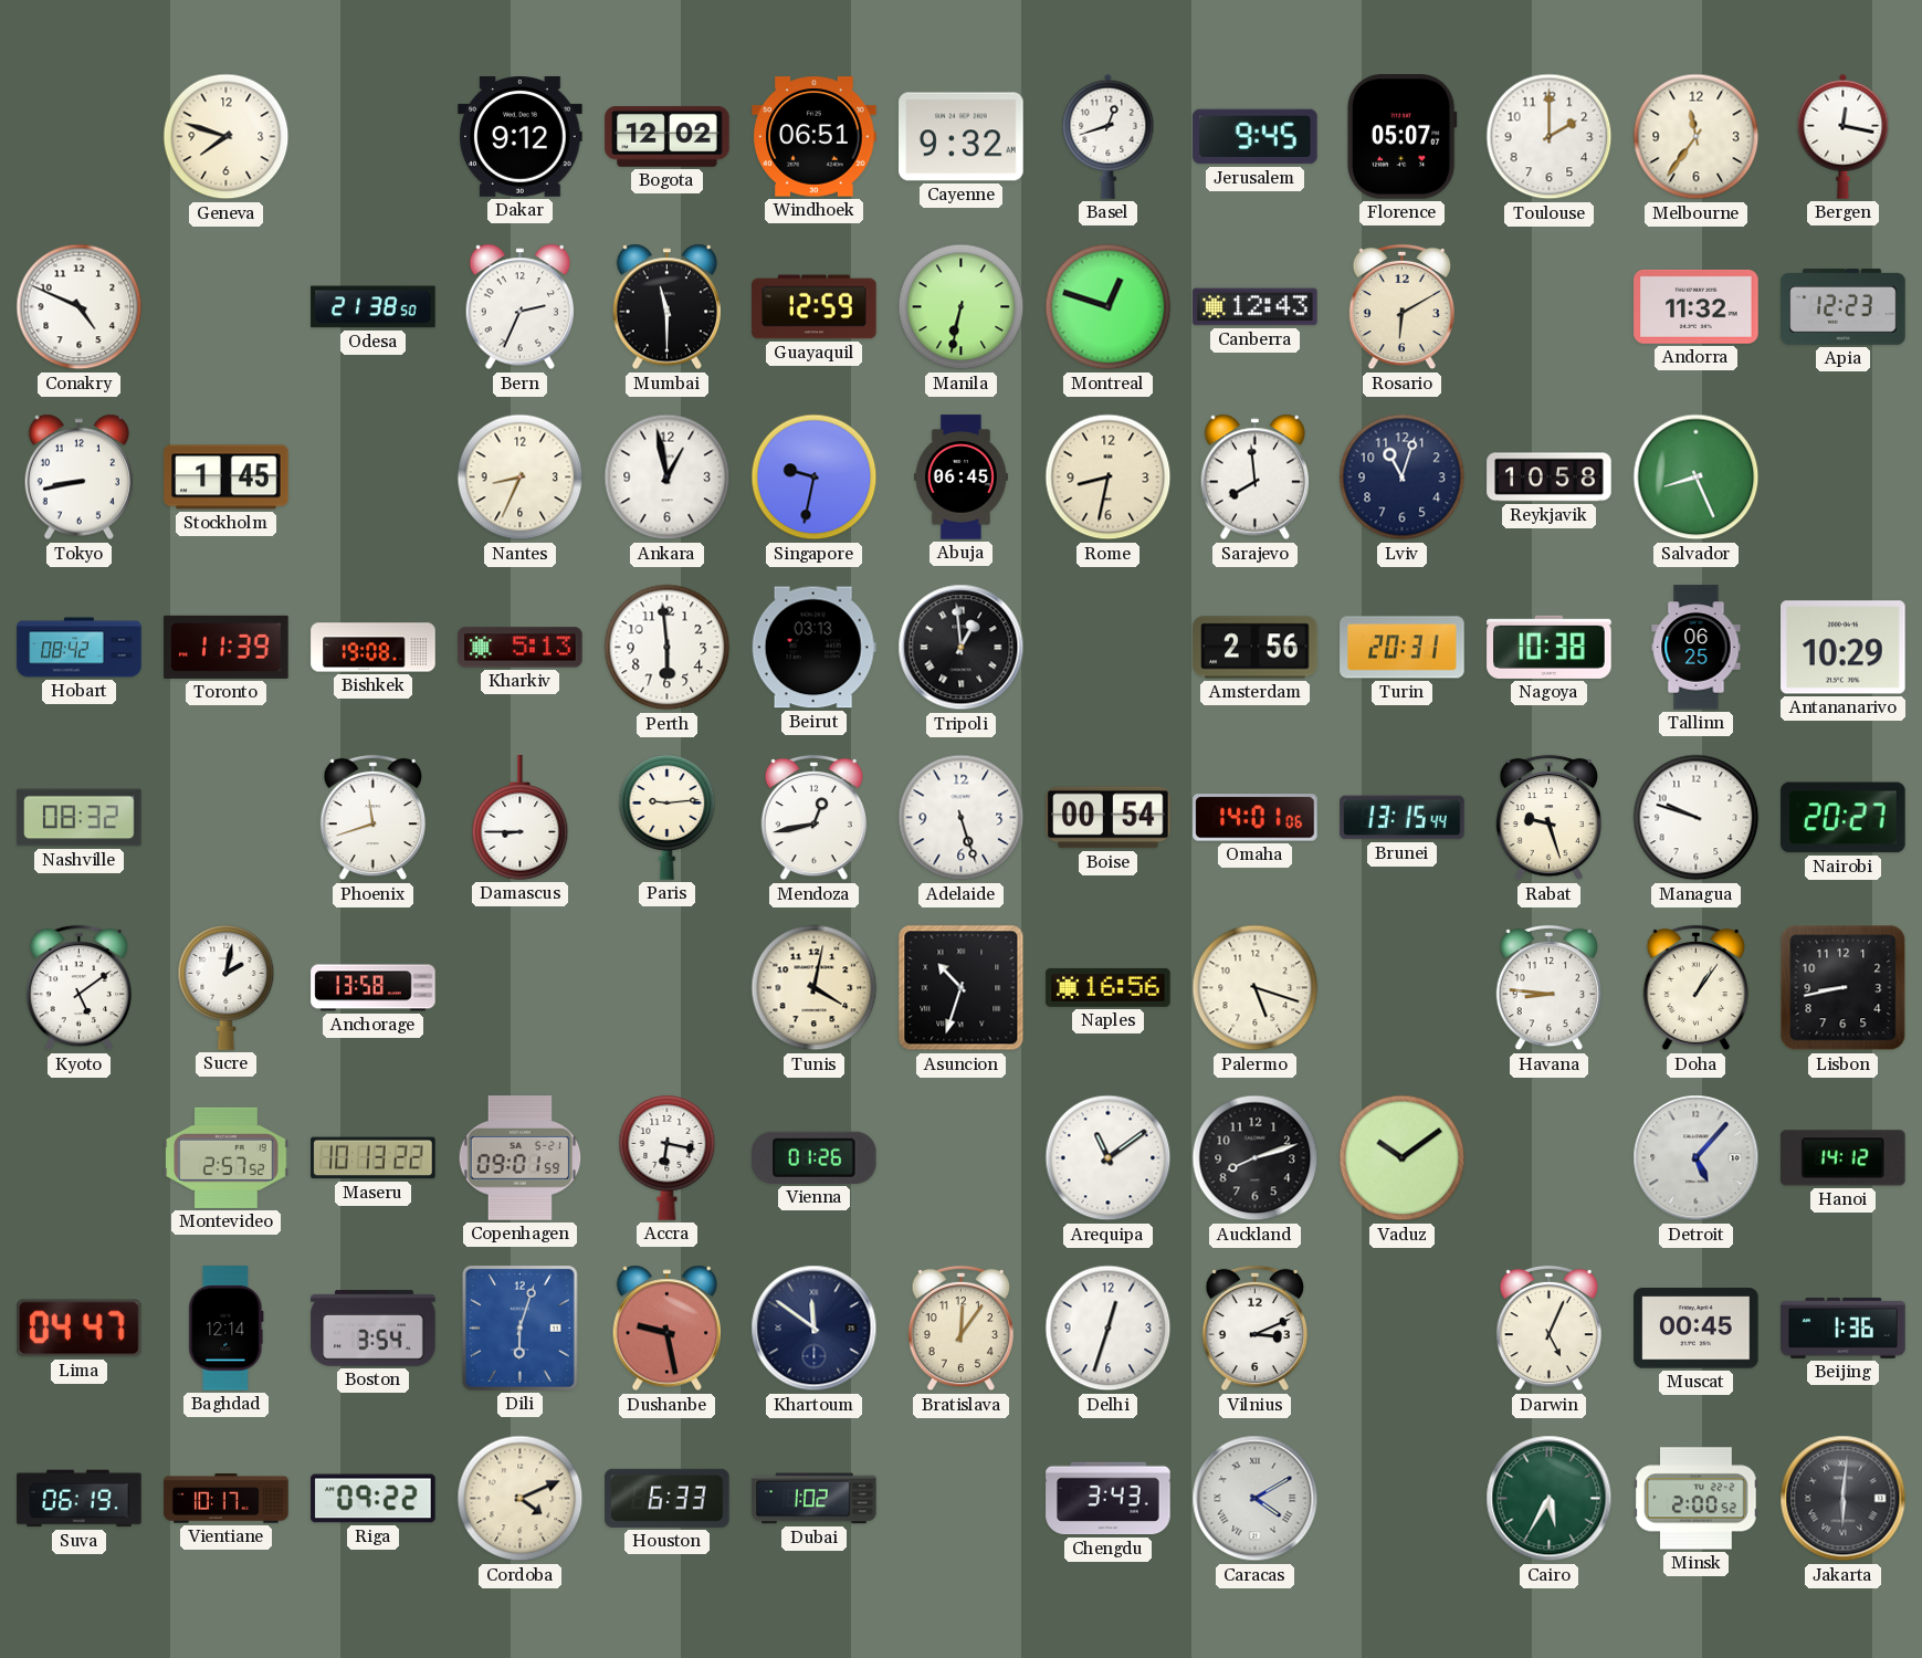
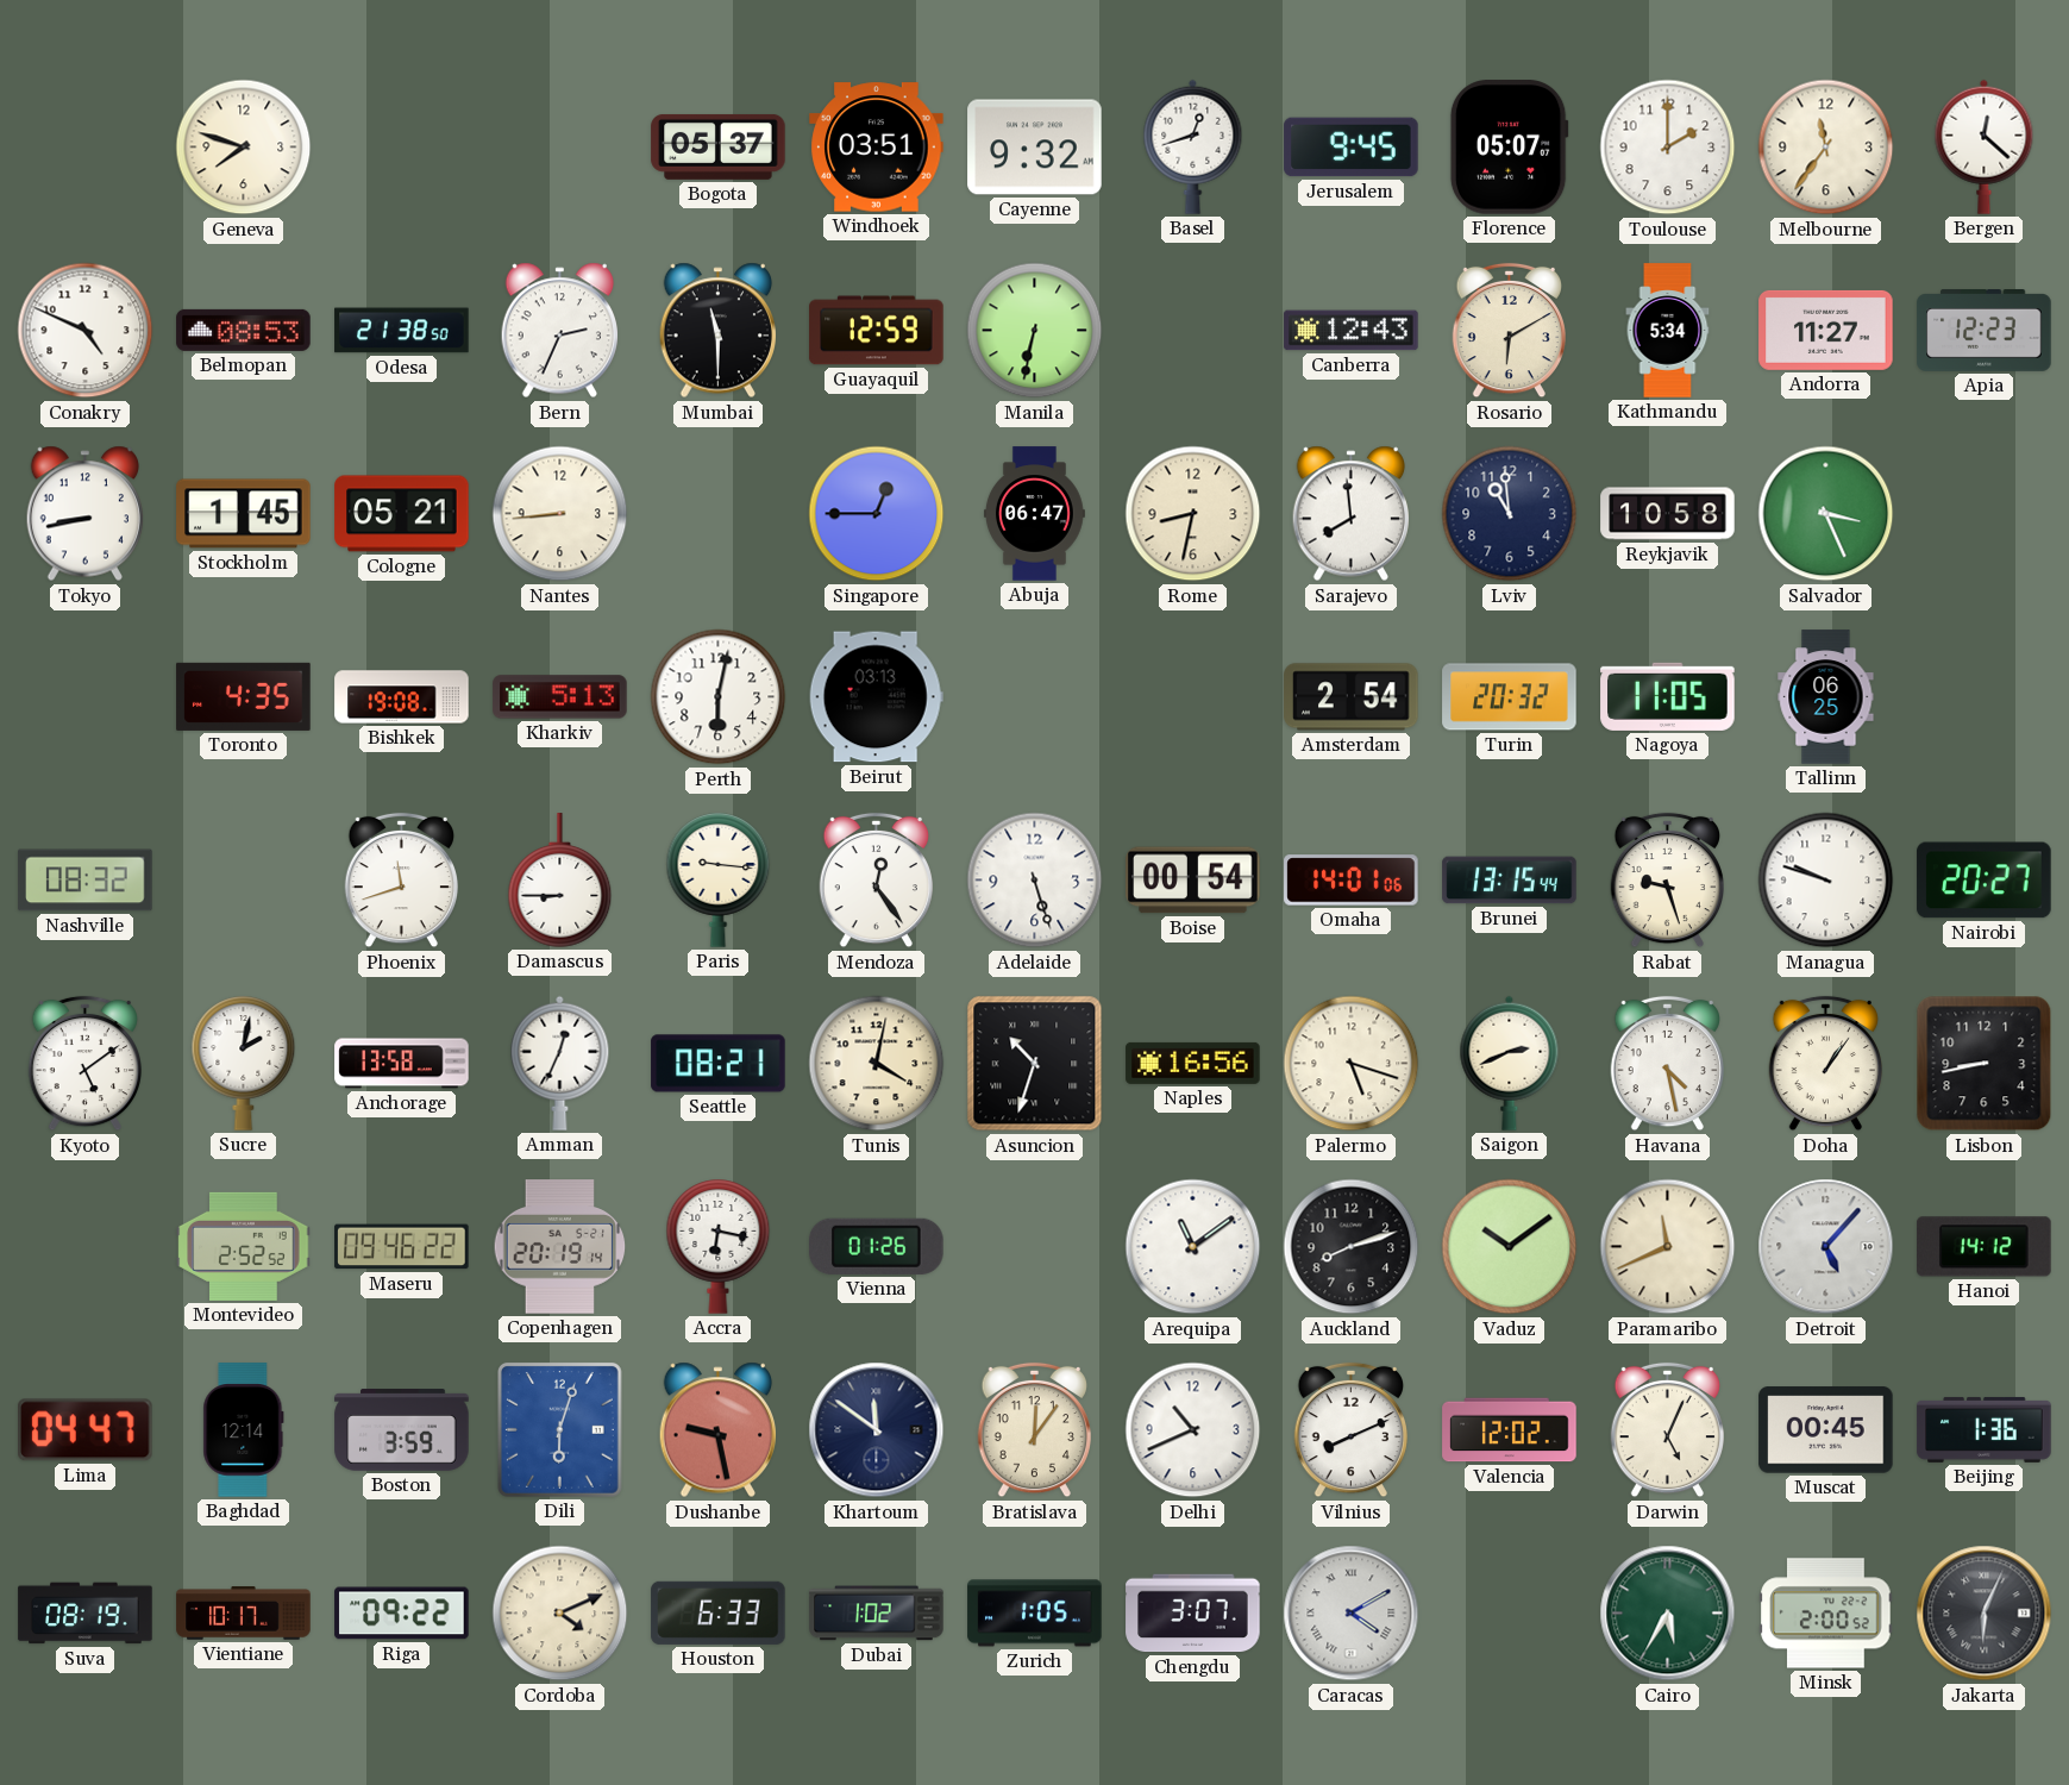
Dakar: 9:12 -> none (521, 137)
Bogota: 12:02 -> 05:37 (719, 146)
Windhoek: 06:51 -> 03:51 (877, 148)
Bergen: 12:17 -> 12:22 (1985, 146)
Belmopan: none -> 08:53 (244, 330)
Montreal: 12:48 -> none (1109, 307)
Kathmandu: none -> 5:34 (1668, 331)
Andorra: 11:32 -> 11:27 (1826, 330)
Cologne: none -> 05:21 (402, 514)
Nantes: 8:34 -> 8:44 (560, 514)
Ankara: 12:58 -> none (668, 478)
Singapore: 9:32 -> 12:45 (877, 514)
Abuja: 06:45 -> 06:47 (1034, 514)
Lviv: 11:03 -> 10:59 (1510, 514)
Salvador: 8:26 -> 3:26 (1826, 514)
Hobart: 08:42 -> none (80, 648)
Toronto: 11:39 -> 4:35 (244, 696)
Perth: 5:59 -> 6:02 (719, 697)
Tripoli: 12:59 -> none (962, 648)
Amsterdam: 2:56 -> 2:54 (1352, 697)
Turin: 20:31 -> 20:32 (1510, 697)
Nagoya: 10:38 -> 11:05 (1668, 696)
Antananarivo: 10:29 -> none (1844, 648)
Paris: 9:14 -> 9:16 (719, 881)
Mendoza: 12:43 -> 12:24 (876, 881)
Amman: none -> 12:34 (560, 1063)
Seattle: none -> 08:21 (719, 1064)
Saigon: none -> 2:41 (1510, 1063)
Havana: 8:46 -> 4:28 (1667, 1064)
Montevideo: 2:57 -> 2:52 (244, 1246)
Maseru: 10:13 -> 09:46 (402, 1247)
Copenhagen: 09:01 -> 20:19 (560, 1247)
Paramaribo: none -> 11:41 (1668, 1247)
Boston: 3:54 -> 3:59 (402, 1430)
Delhi: 12:33 -> 10:41 (1193, 1430)
Vilnius: 3:11 -> 8:11 (1350, 1430)
Valencia: none -> 12:02 (1510, 1430)
Suva: 06:19 -> 08:19 (86, 1614)
Zurich: none -> 1:05 (1035, 1614)
Chengdu: 3:43 -> 3:07 (1193, 1614)
Jakarta: 6:01 -> 6:04 (1985, 1614)
